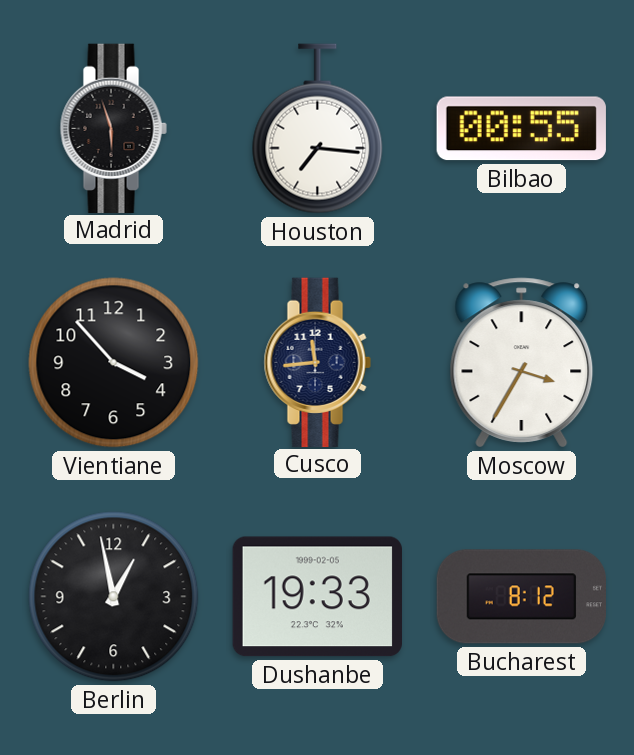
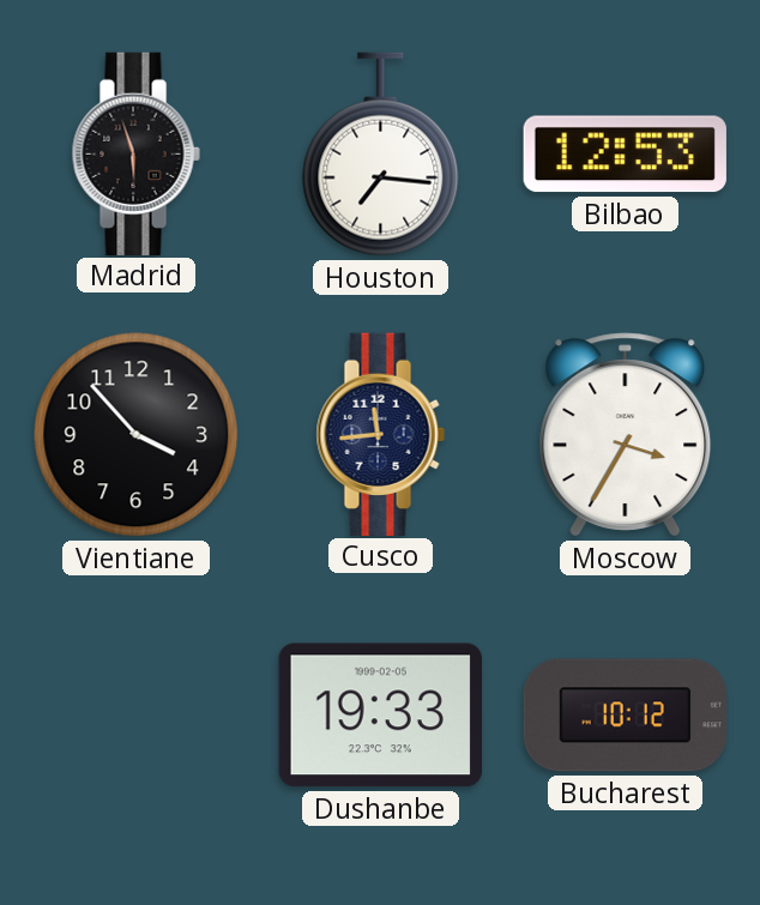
Bilbao: 00:55 -> 12:53 (625, 155)
Berlin: 12:58 -> none (114, 597)
Bucharest: 8:12 -> 10:12 (625, 716)
